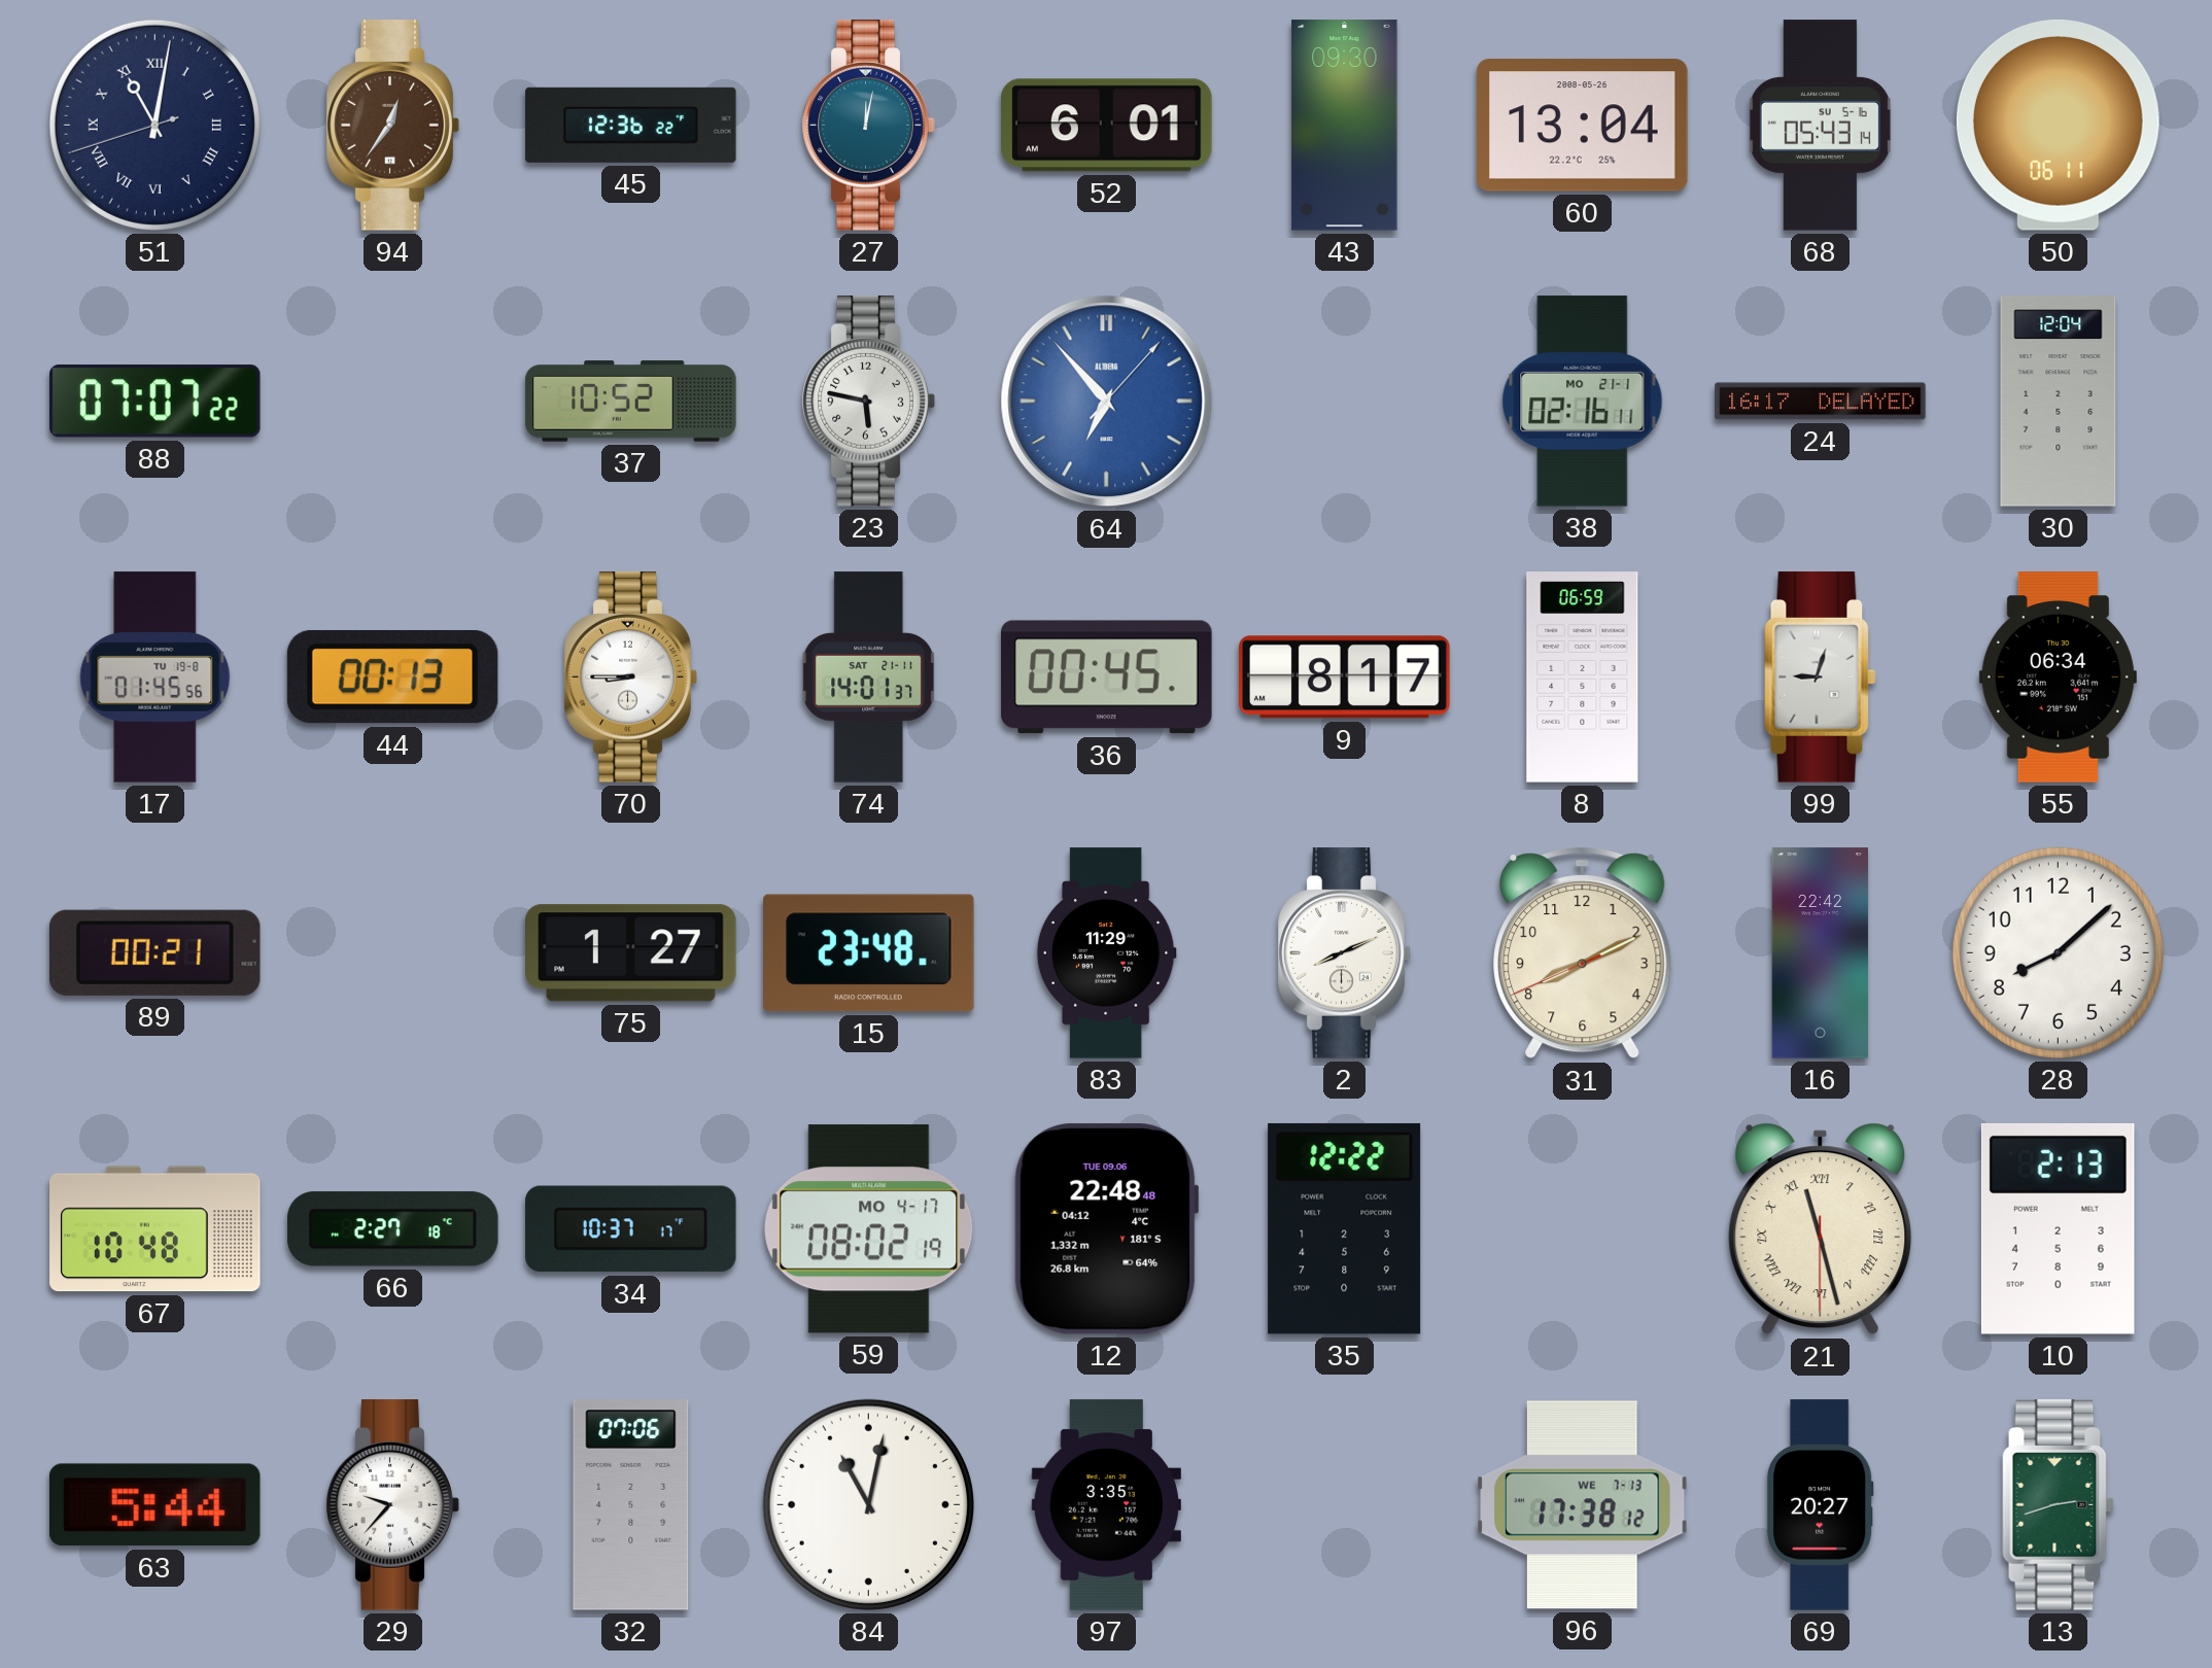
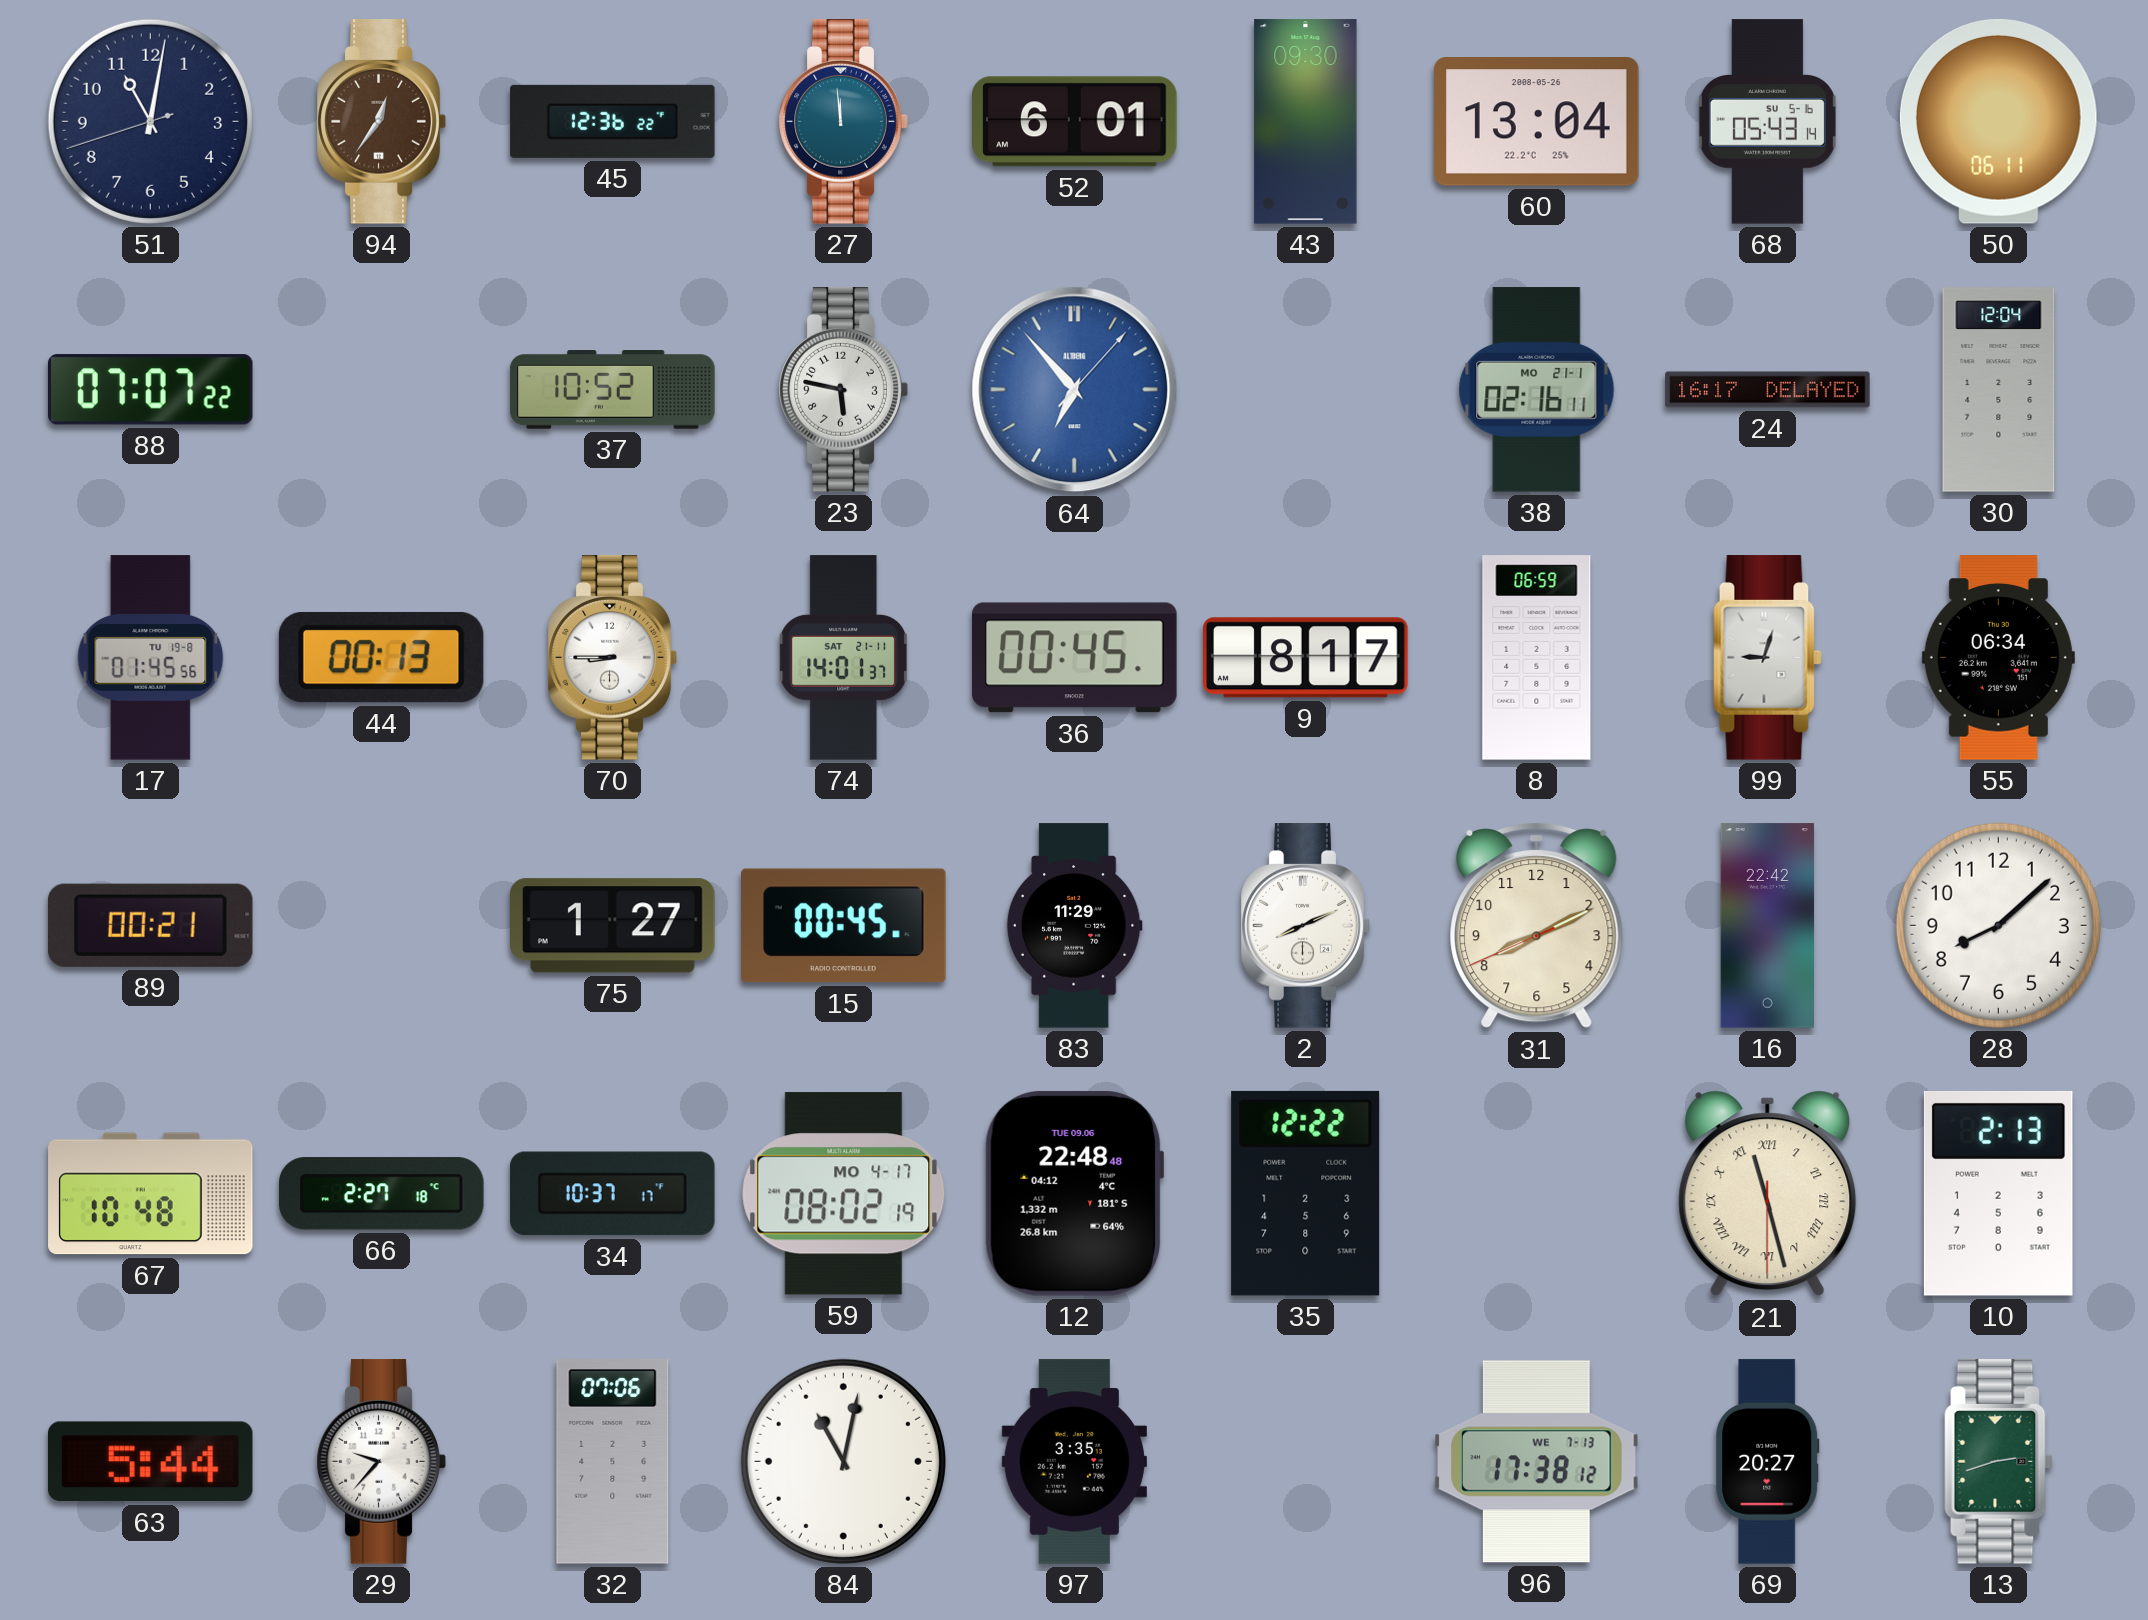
51 numerals: Roman -> Arabic (150, 121)
27: 12:02 -> 11:59 (843, 122)
15: 23:48 -> 00:45 (844, 926)
